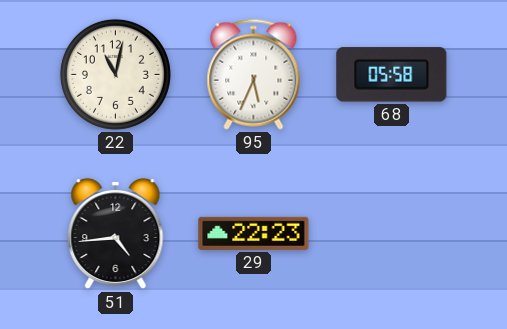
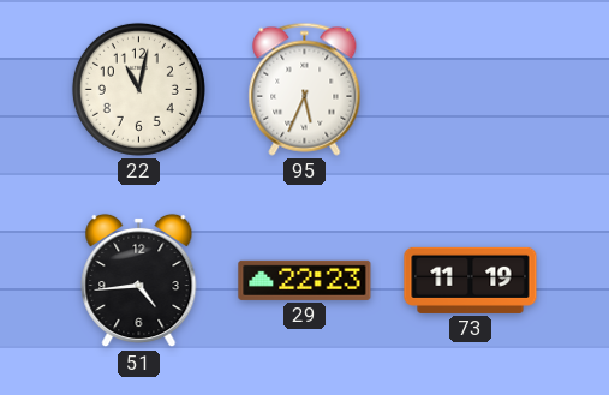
68: 05:58 -> none (392, 75)
73: none -> 11:19 (471, 280)
